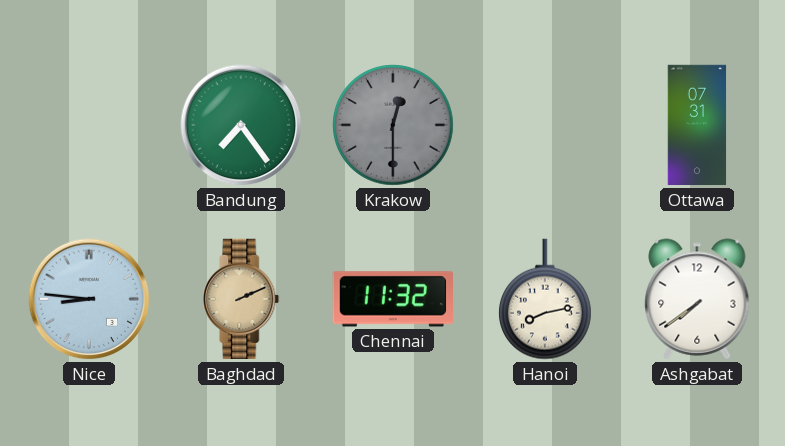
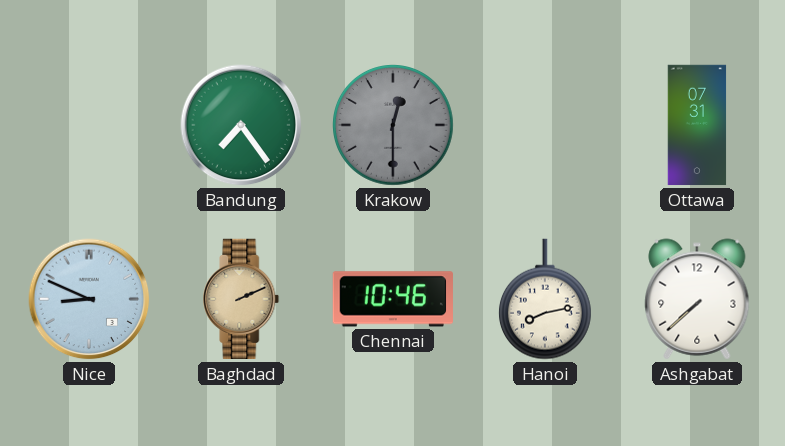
Nice: 8:46 -> 8:49 (89, 299)
Chennai: 11:32 -> 10:46 (393, 299)
Ashgabat: 7:39 -> 7:38 (697, 299)
